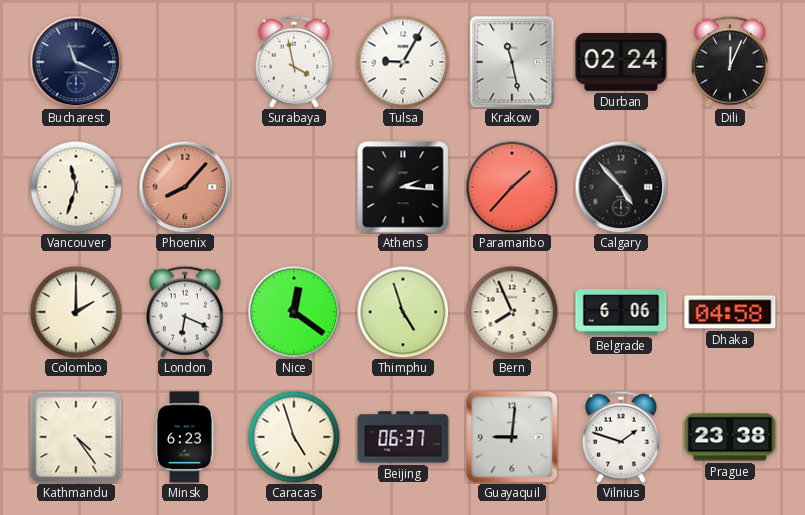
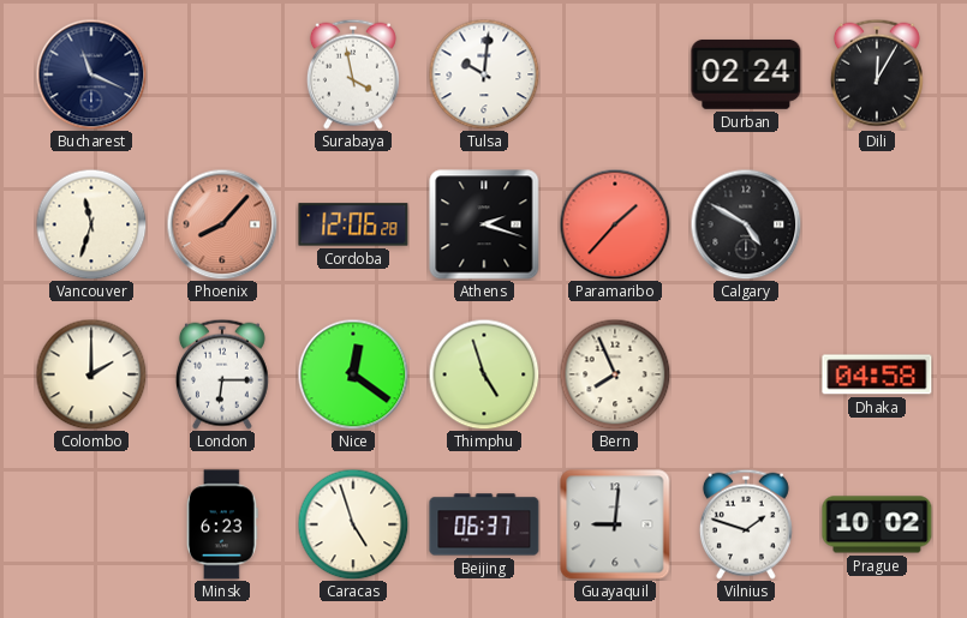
Tulsa: 9:05 -> 10:01 (484, 74)
Krakow: 11:28 -> none (512, 62)
Dili: 12:04 -> 12:05 (877, 74)
Cordoba: none -> 12:06 (353, 224)
Athens: 2:16 -> 2:18 (484, 224)
Calgary: 4:53 -> 4:50 (746, 224)
London: 6:19 -> 6:15 (222, 374)
Belgrade: 6:06 -> none (621, 312)
Kathmandu: 4:24 -> none (76, 437)
Prague: 23:38 -> 10:02 (877, 524)
